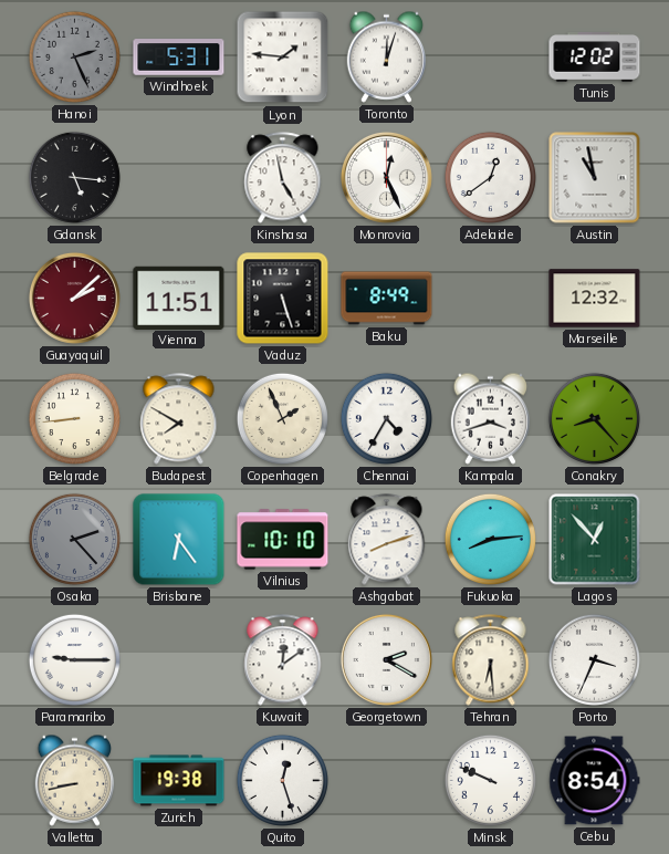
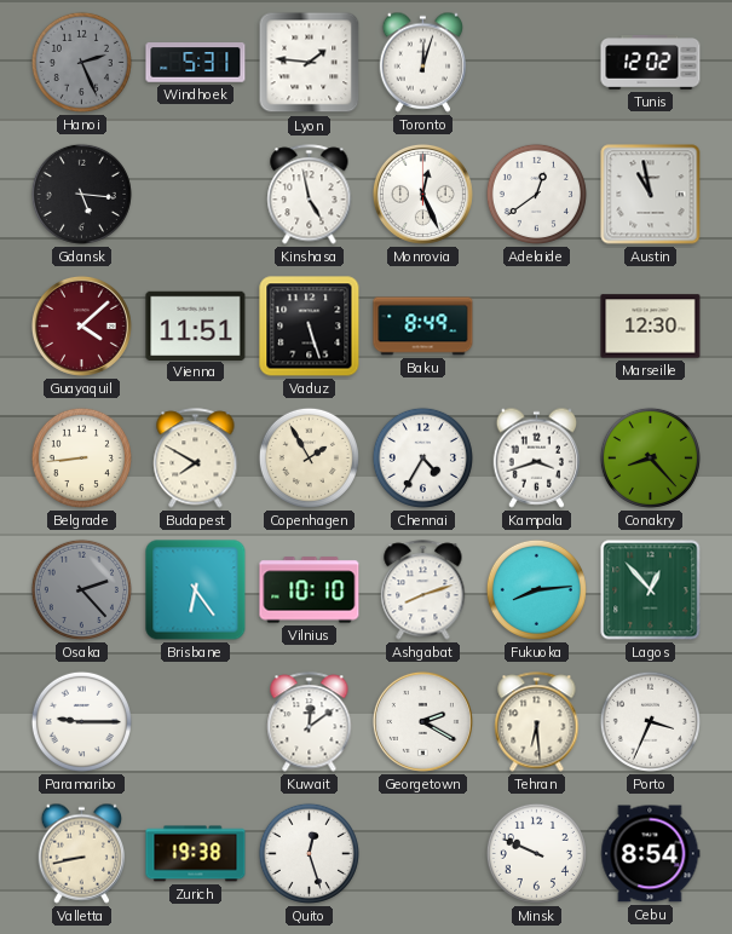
Guayaquil: 2:08 -> 4:08 (81, 325)
Marseille: 12:32 -> 12:30 (651, 327)
Copenhagen: 1:56 -> 1:55 (309, 457)
